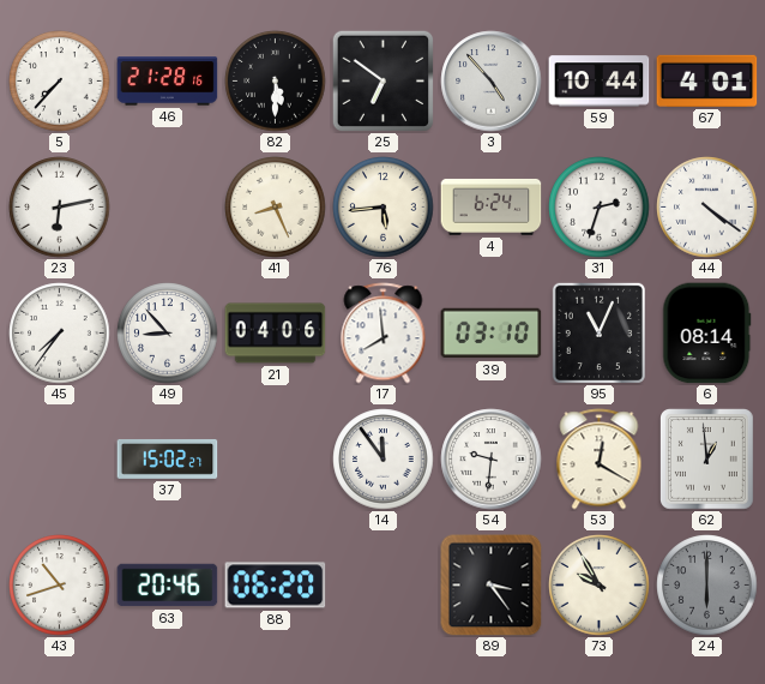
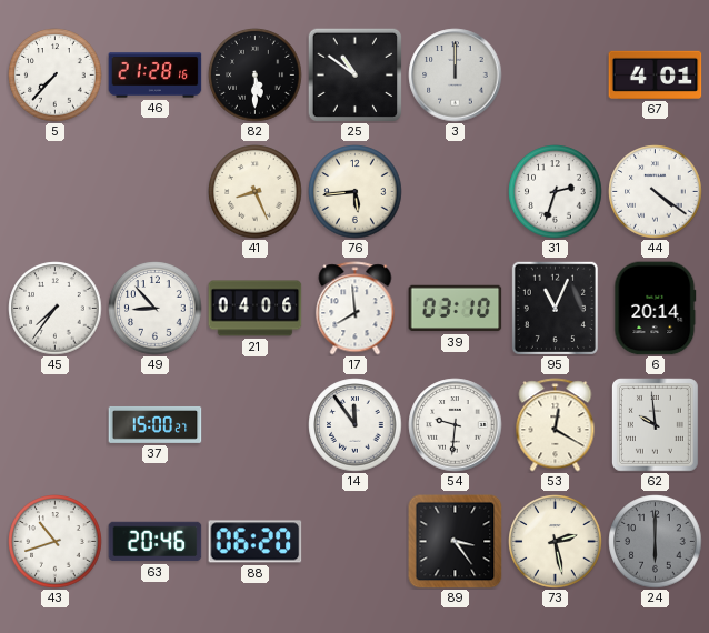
25: 6:51 -> 10:51 (354, 74)
3: 4:53 -> 12:00 (456, 76)
59: 10:44 -> none (600, 82)
23: 6:13 -> none (60, 208)
4: 6:24 -> none (492, 206)
6: 08:14 -> 20:14 (656, 309)
37: 15:02 -> 15:00 (156, 424)
62: 12:59 -> 9:59 (656, 425)
73: 9:55 -> 2:28 (556, 542)
